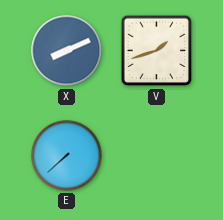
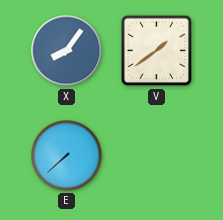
X: 8:11 -> 8:06 (67, 51)
V: 1:42 -> 1:39 (157, 51)
